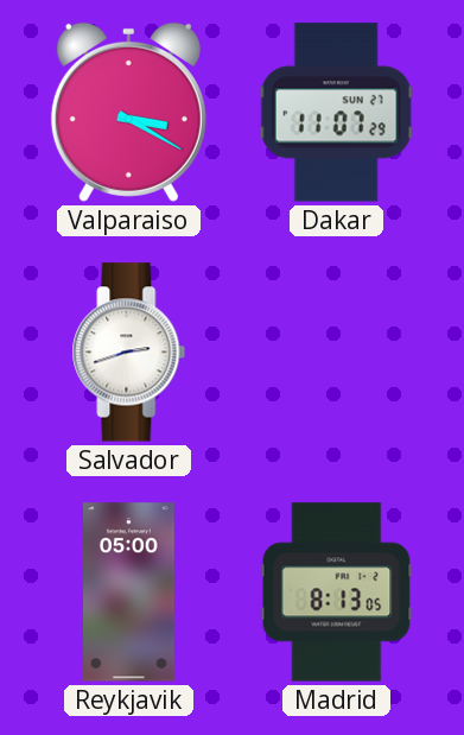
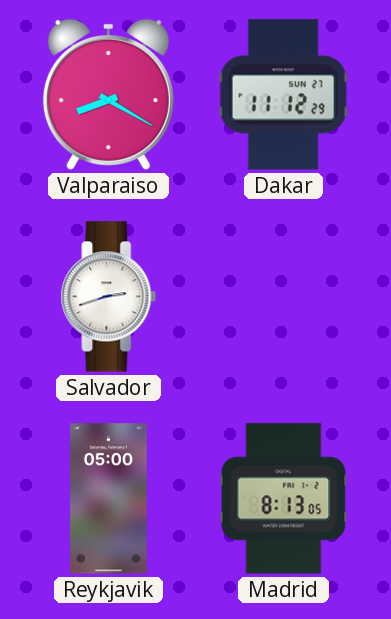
Valparaiso: 3:20 -> 8:20 (108, 94)
Dakar: 11:07 -> 11:12 (283, 95)
